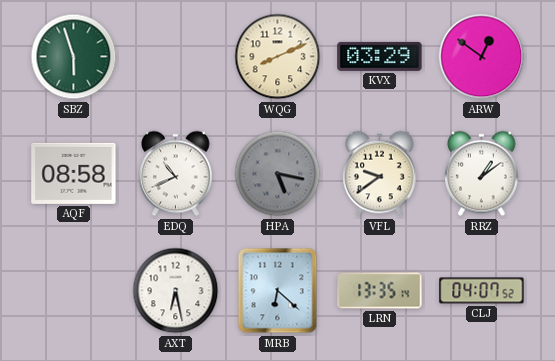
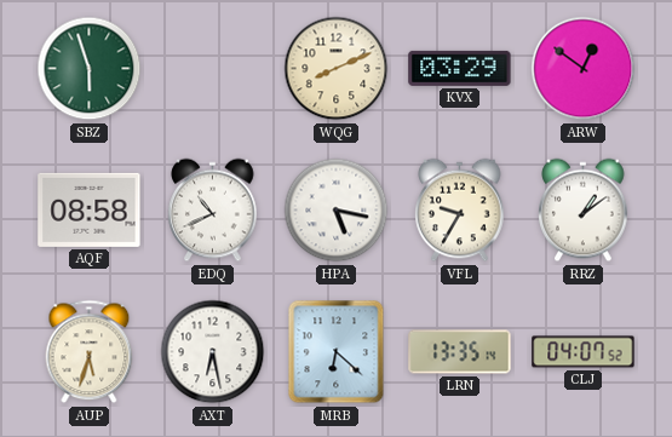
HPA dial: grey -> white (337, 211)
VFL: 9:39 -> 9:35 (460, 211)
AUP: none -> 5:33 (90, 352)
